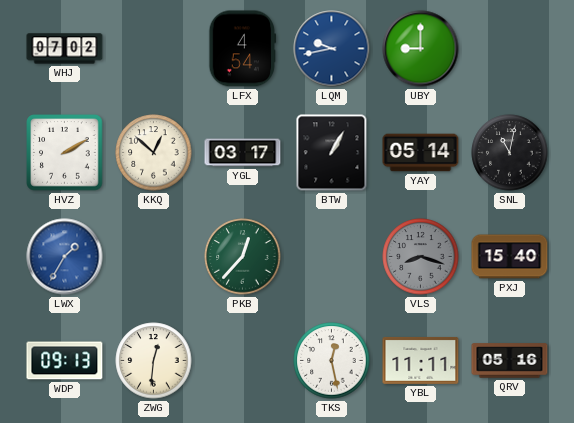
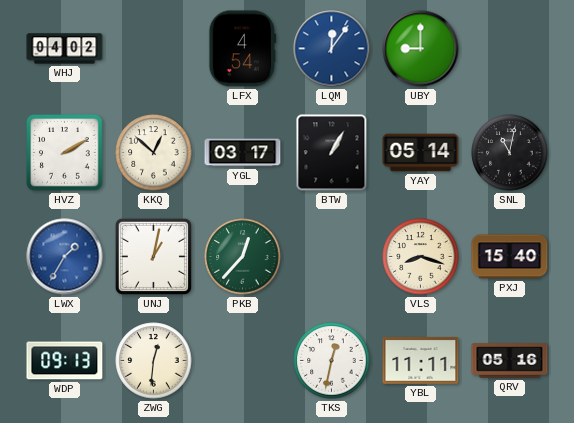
WHJ: 07:02 -> 04:02 (65, 49)
LQM: 9:43 -> 12:06 (332, 49)
UNJ: none -> 1:02 (153, 256)
VLS dial: grey -> cream (421, 257)
TKS: 12:28 -> 12:32 (332, 361)
